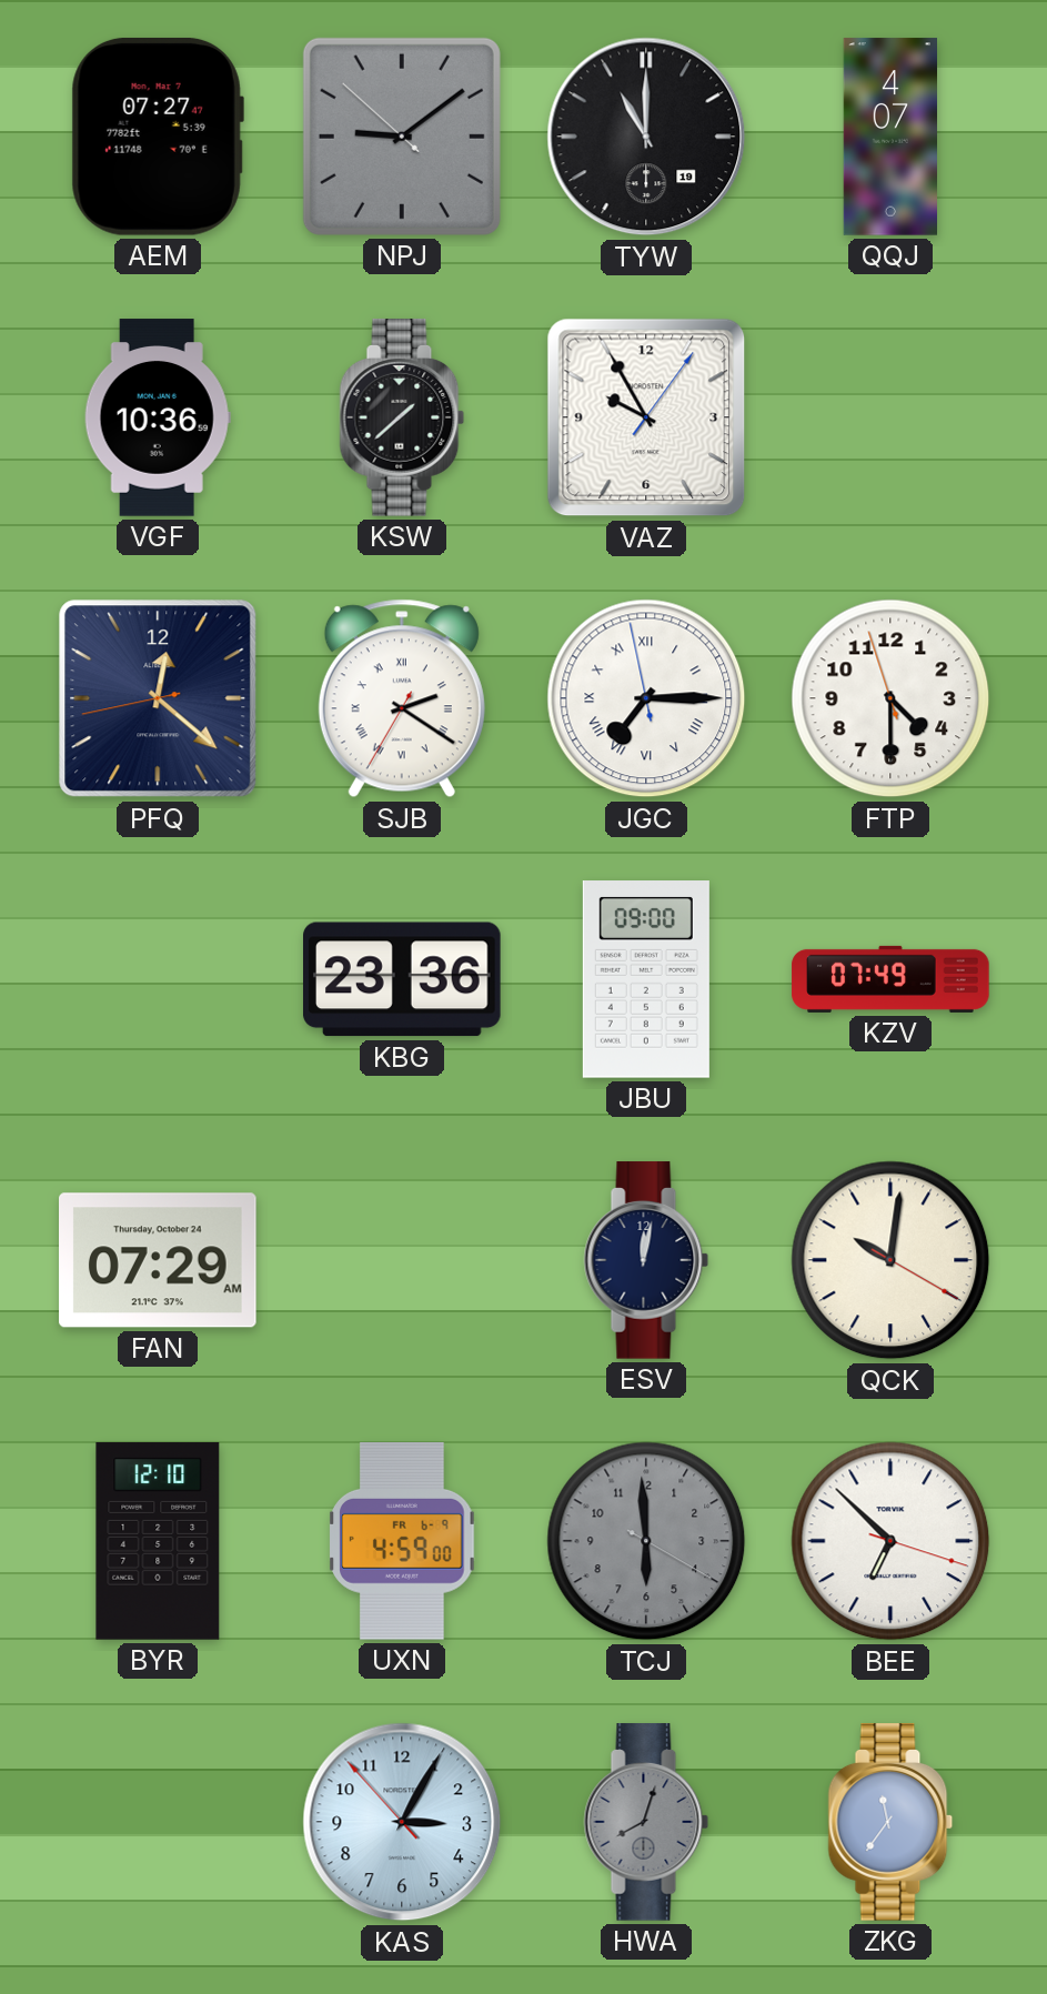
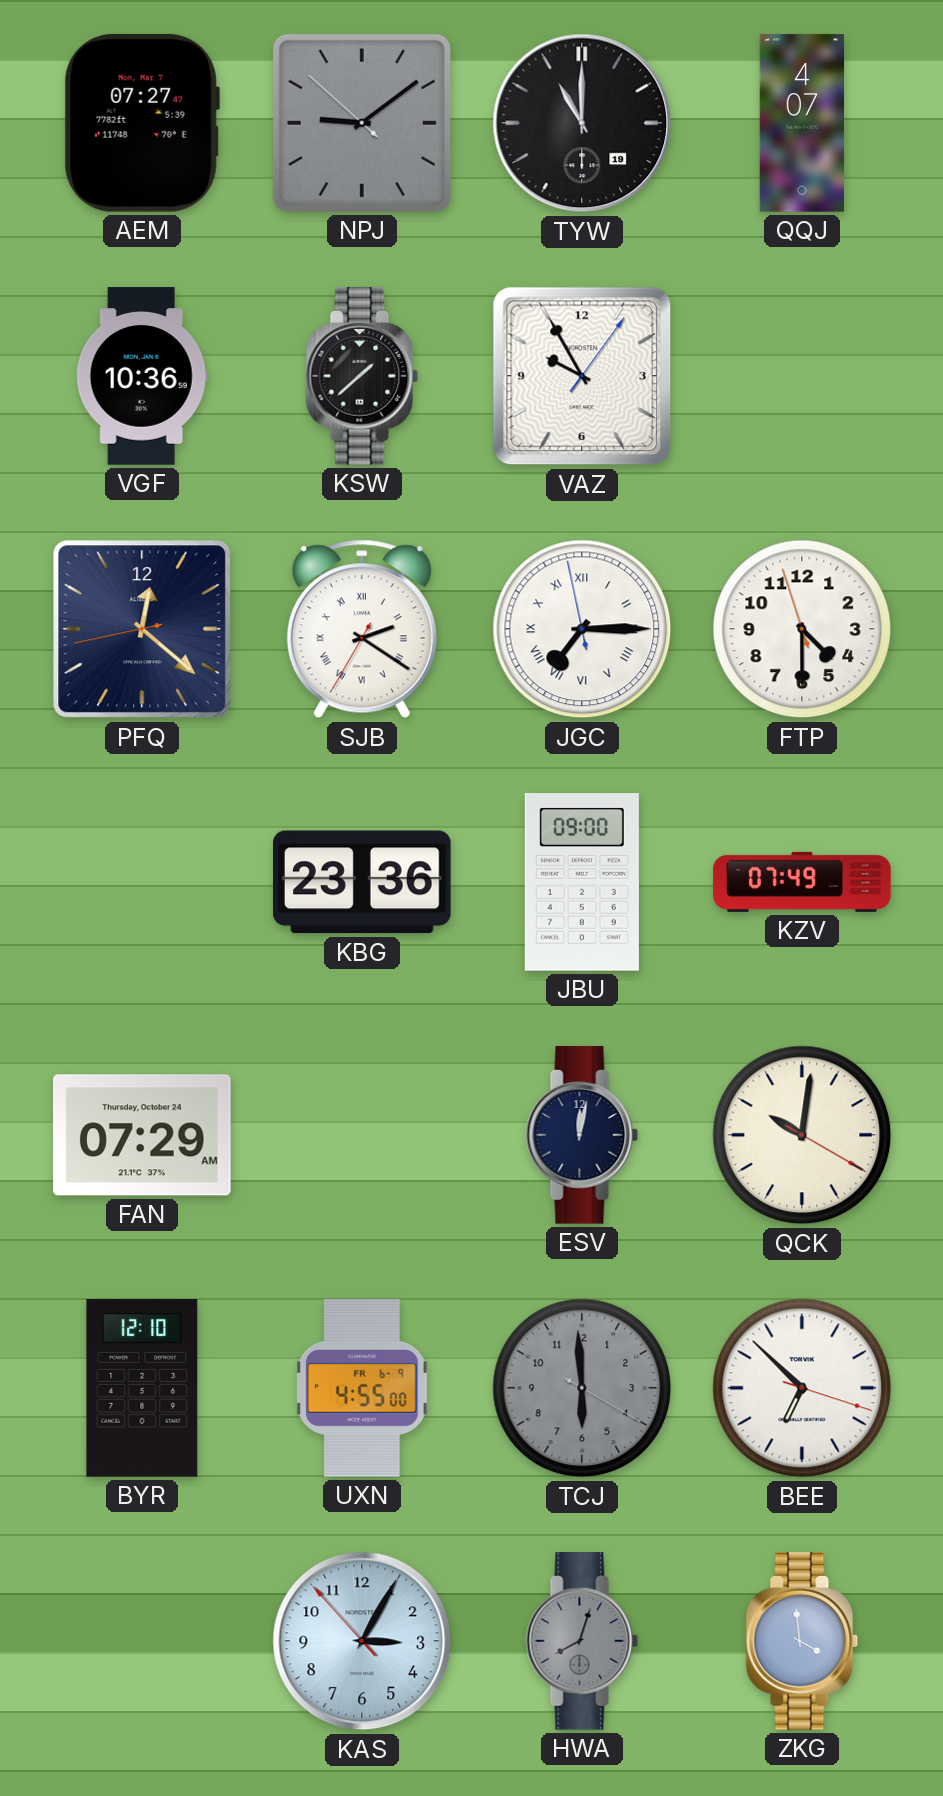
UXN: 4:59 -> 4:55 (362, 1388)
ZKG: 11:36 -> 3:59 (802, 1641)
